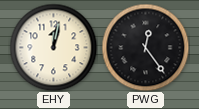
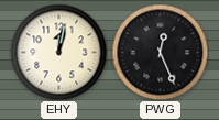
PWG: 12:24 -> 12:26 (160, 52)
